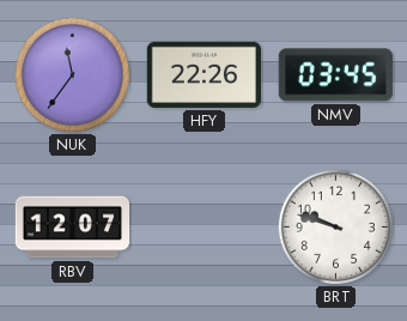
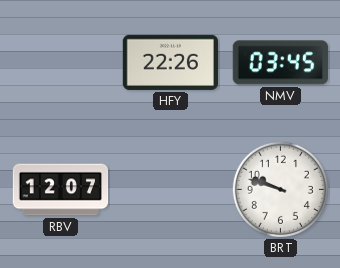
NUK: 11:36 -> none (72, 74)
